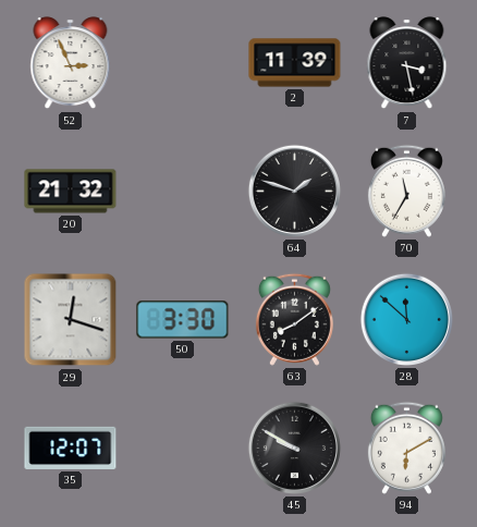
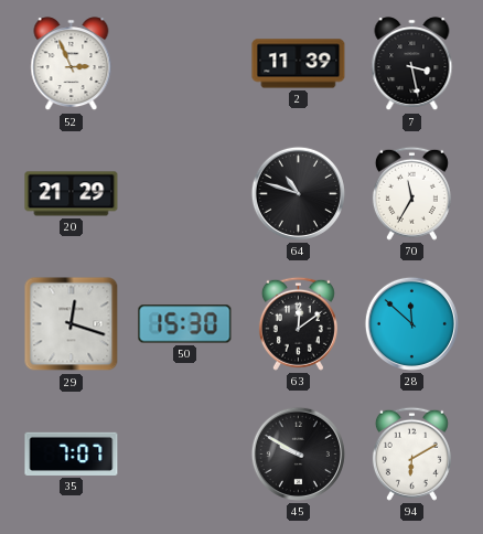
20: 21:32 -> 21:29 (72, 194)
64: 1:48 -> 10:48 (298, 193)
50: 3:30 -> 15:30 (185, 324)
63: 8:09 -> 12:09 (298, 323)
35: 12:07 -> 7:07 (72, 453)
